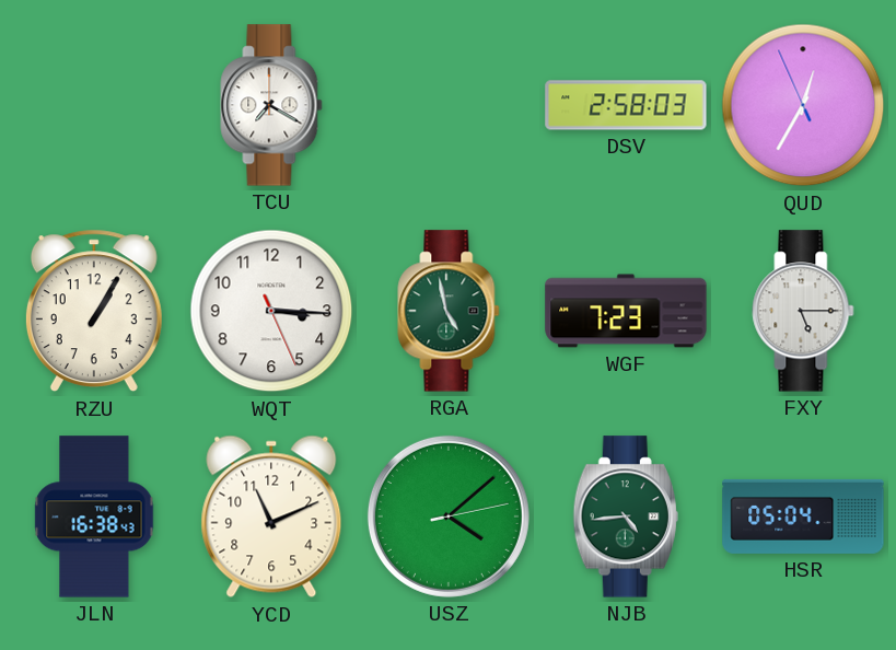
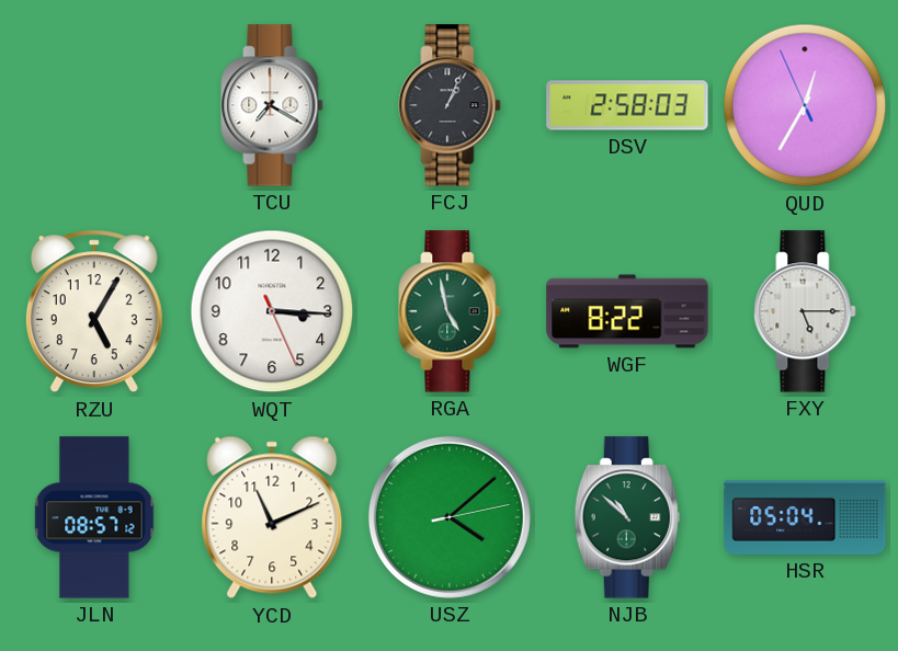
FCJ: none -> 1:04 (450, 105)
RZU: 1:05 -> 5:05 (94, 311)
WGF: 7:23 -> 8:22 (627, 311)
JLN: 16:38 -> 08:57 (94, 517)
NJB: 4:44 -> 10:52 (627, 517)
